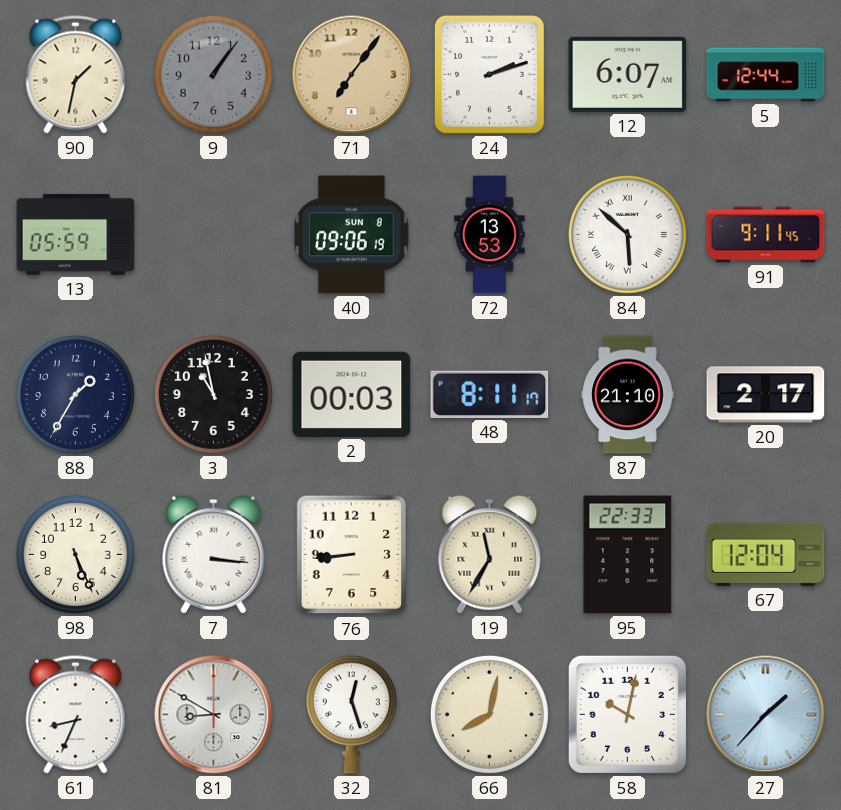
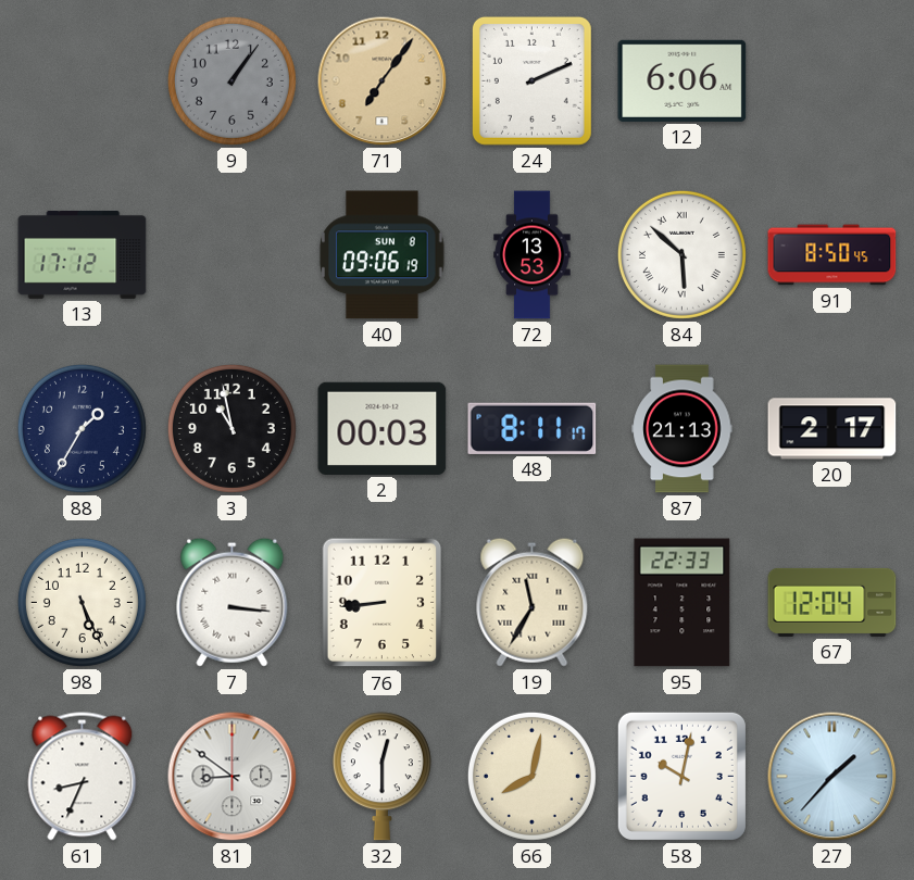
90: 1:32 -> none (76, 75)
24: 2:12 -> 2:11 (531, 80)
12: 6:07 -> 6:06 (683, 80)
5: 12:44 -> none (766, 75)
13: 05:59 -> 17:12 (83, 254)
91: 9:11 -> 8:50 (832, 255)
87: 21:10 -> 21:13 (683, 429)
81: 8:50 -> 8:51 (233, 777)
32: 12:27 -> 12:30 (381, 777)
